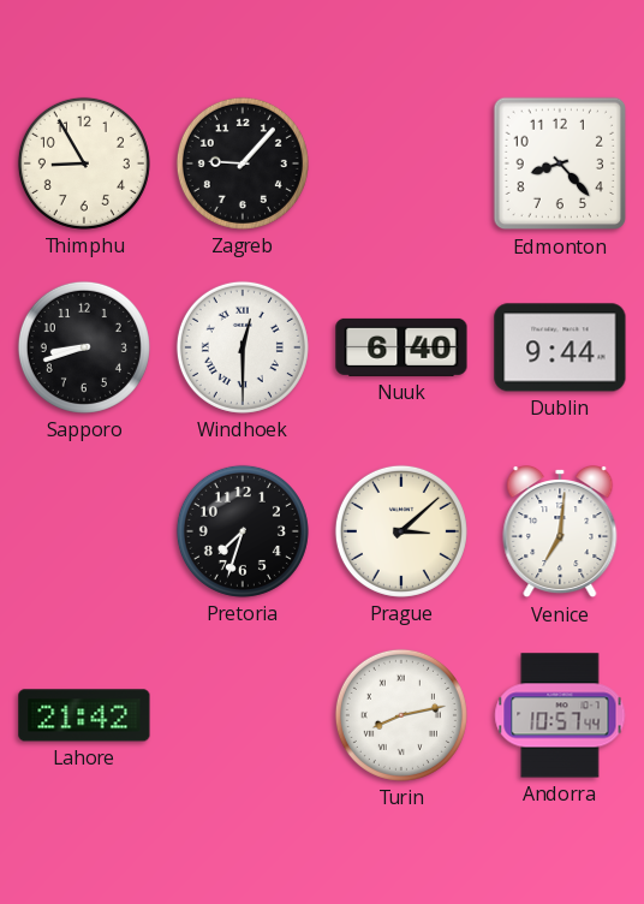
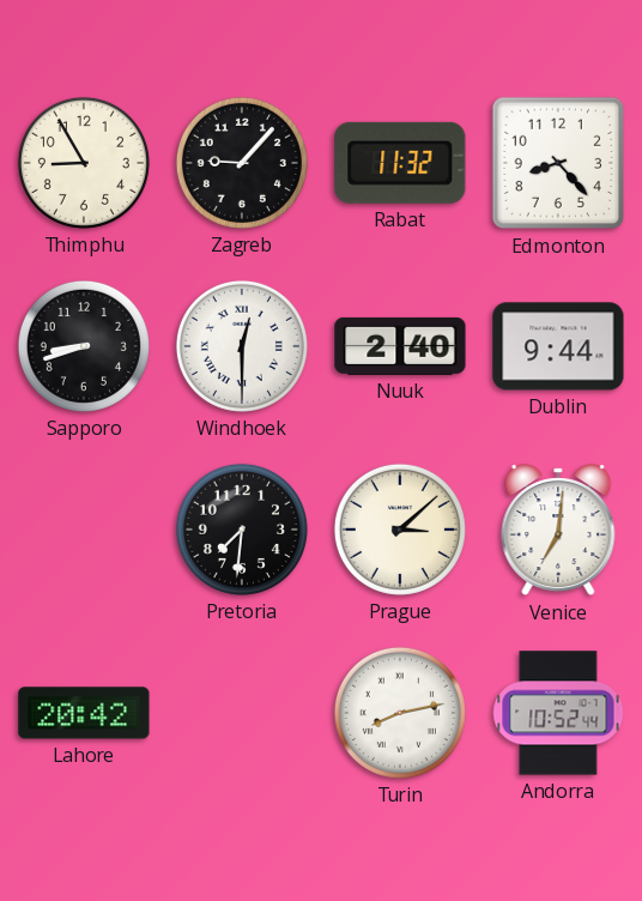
Rabat: none -> 11:32 (400, 163)
Nuuk: 6:40 -> 2:40 (400, 346)
Pretoria: 7:33 -> 7:31 (242, 530)
Lahore: 21:42 -> 20:42 (84, 713)
Andorra: 10:57 -> 10:52 (558, 713)
